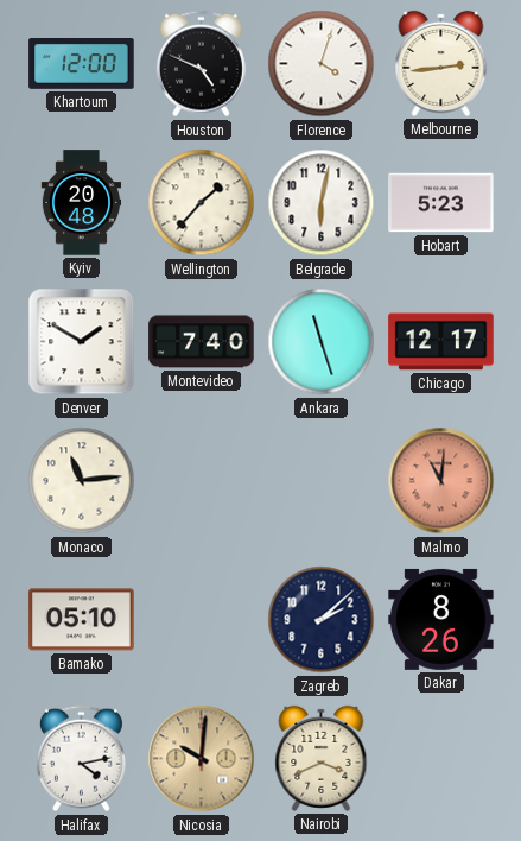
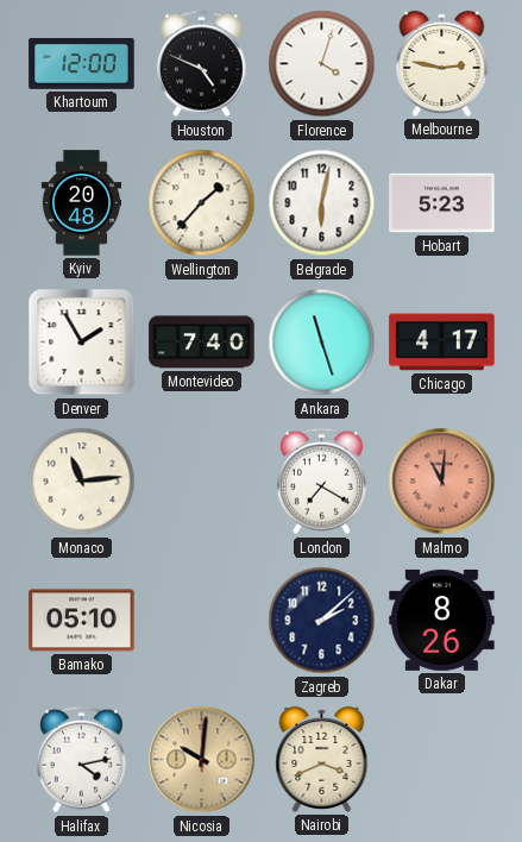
Melbourne: 2:44 -> 2:47 (442, 63)
Denver: 1:50 -> 1:55 (82, 343)
Chicago: 12:17 -> 4:17 (442, 343)
London: none -> 7:20 (321, 482)
